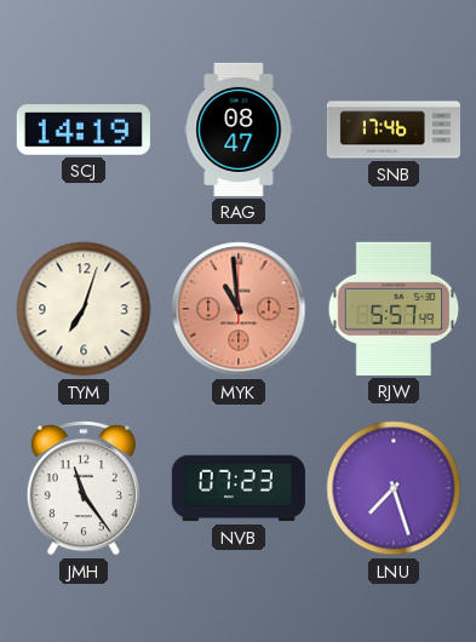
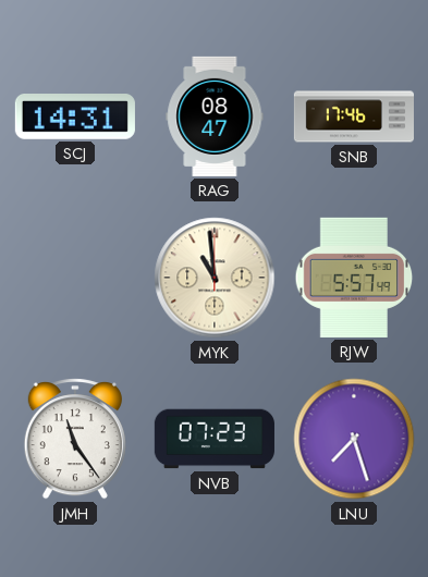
SCJ: 14:19 -> 14:31 (75, 118)
TYM: 7:03 -> none (84, 309)
MYK dial: salmon -> cream (215, 278)
